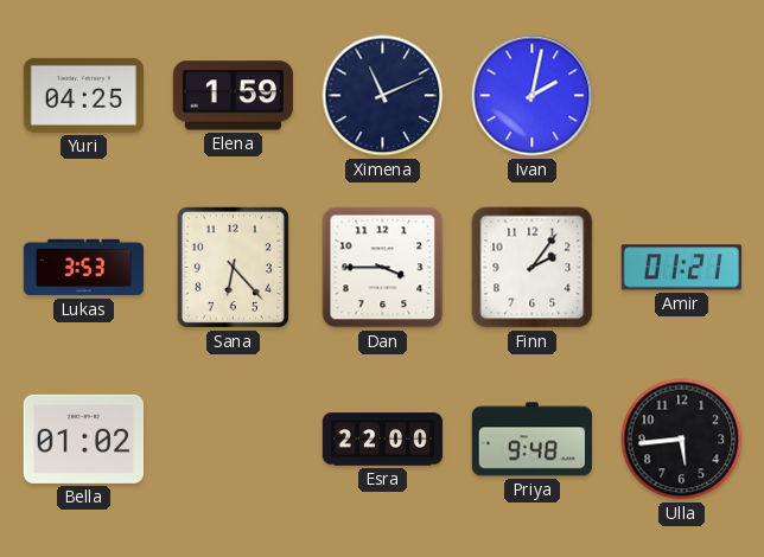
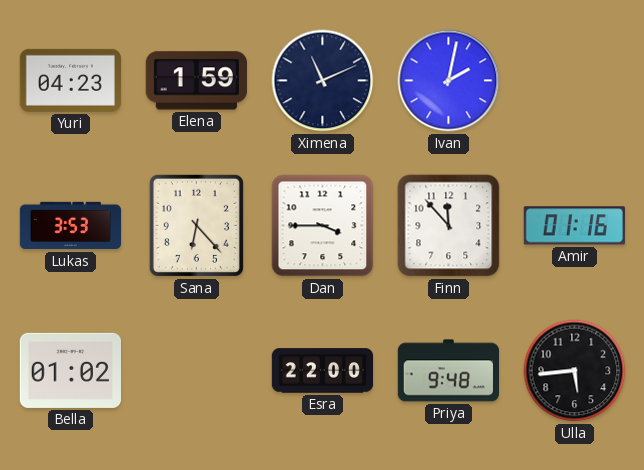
Yuri: 04:25 -> 04:23 (70, 80)
Finn: 2:06 -> 11:53 (449, 226)
Amir: 01:21 -> 01:16 (574, 226)
